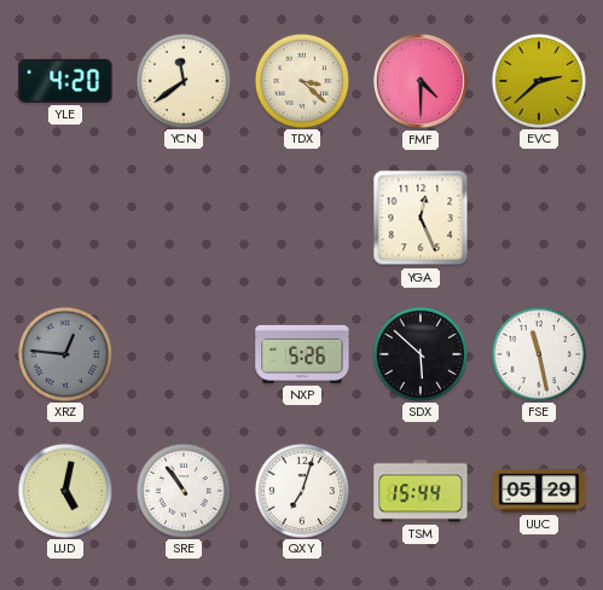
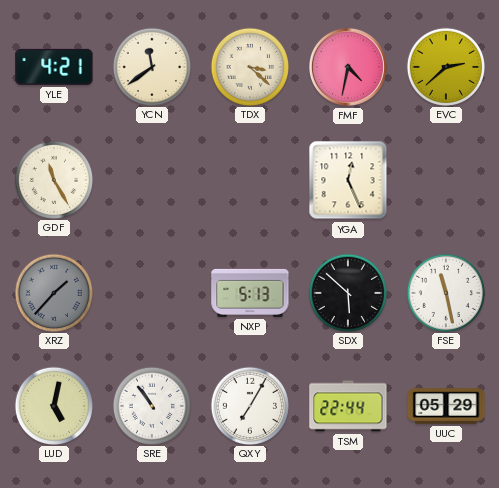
YLE: 4:20 -> 4:21 (54, 67)
FMF: 4:30 -> 4:32 (348, 67)
GDF: none -> 11:25 (53, 179)
XRZ: 12:46 -> 1:37 (53, 292)
NXP: 5:26 -> 5:13 (250, 293)
QXY: 7:03 -> 7:05 (249, 405)
TSM: 15:44 -> 22:44 (348, 406)
